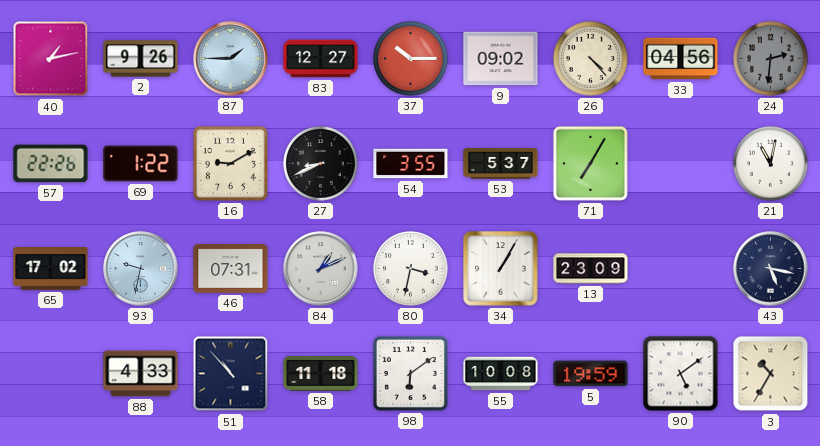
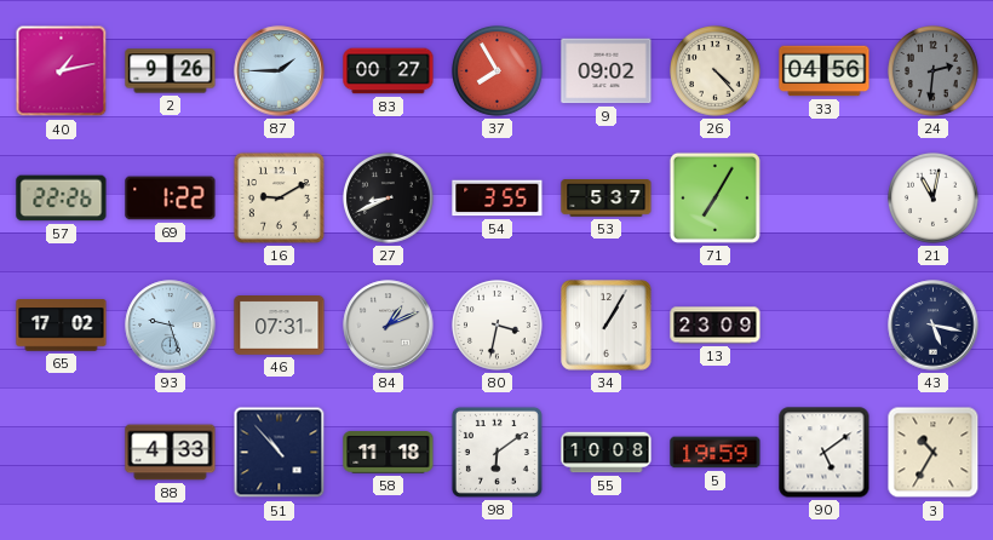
83: 12:27 -> 00:27 (389, 71)
37: 10:15 -> 7:55 (498, 71)
93: 9:32 -> 9:27 (171, 326)
